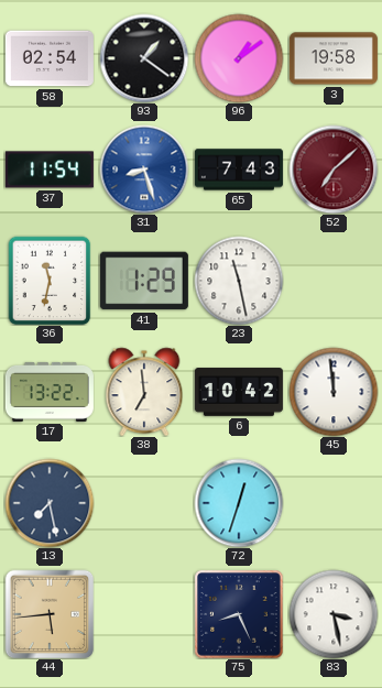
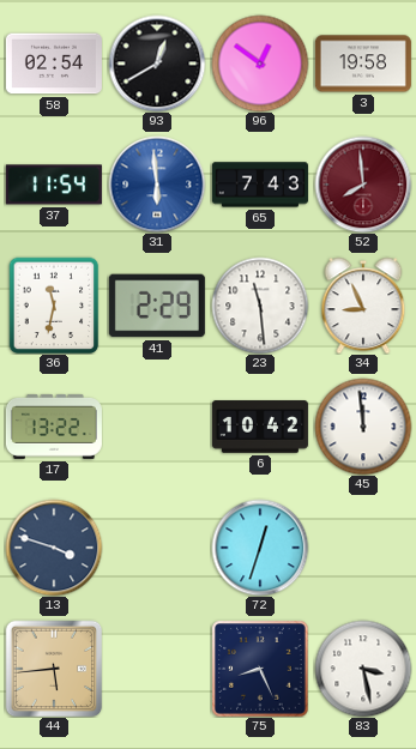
93: 1:21 -> 12:40 (157, 64)
96: 1:09 -> 12:51 (260, 64)
31: 8:27 -> 5:59 (157, 185)
52: 7:08 -> 7:59 (363, 185)
41: 1:29 -> 2:29 (157, 306)
23: 11:28 -> 11:29 (260, 306)
34: none -> 8:56 (363, 306)
38: 6:59 -> none (144, 392)
13: 7:28 -> 3:48 (54, 548)
